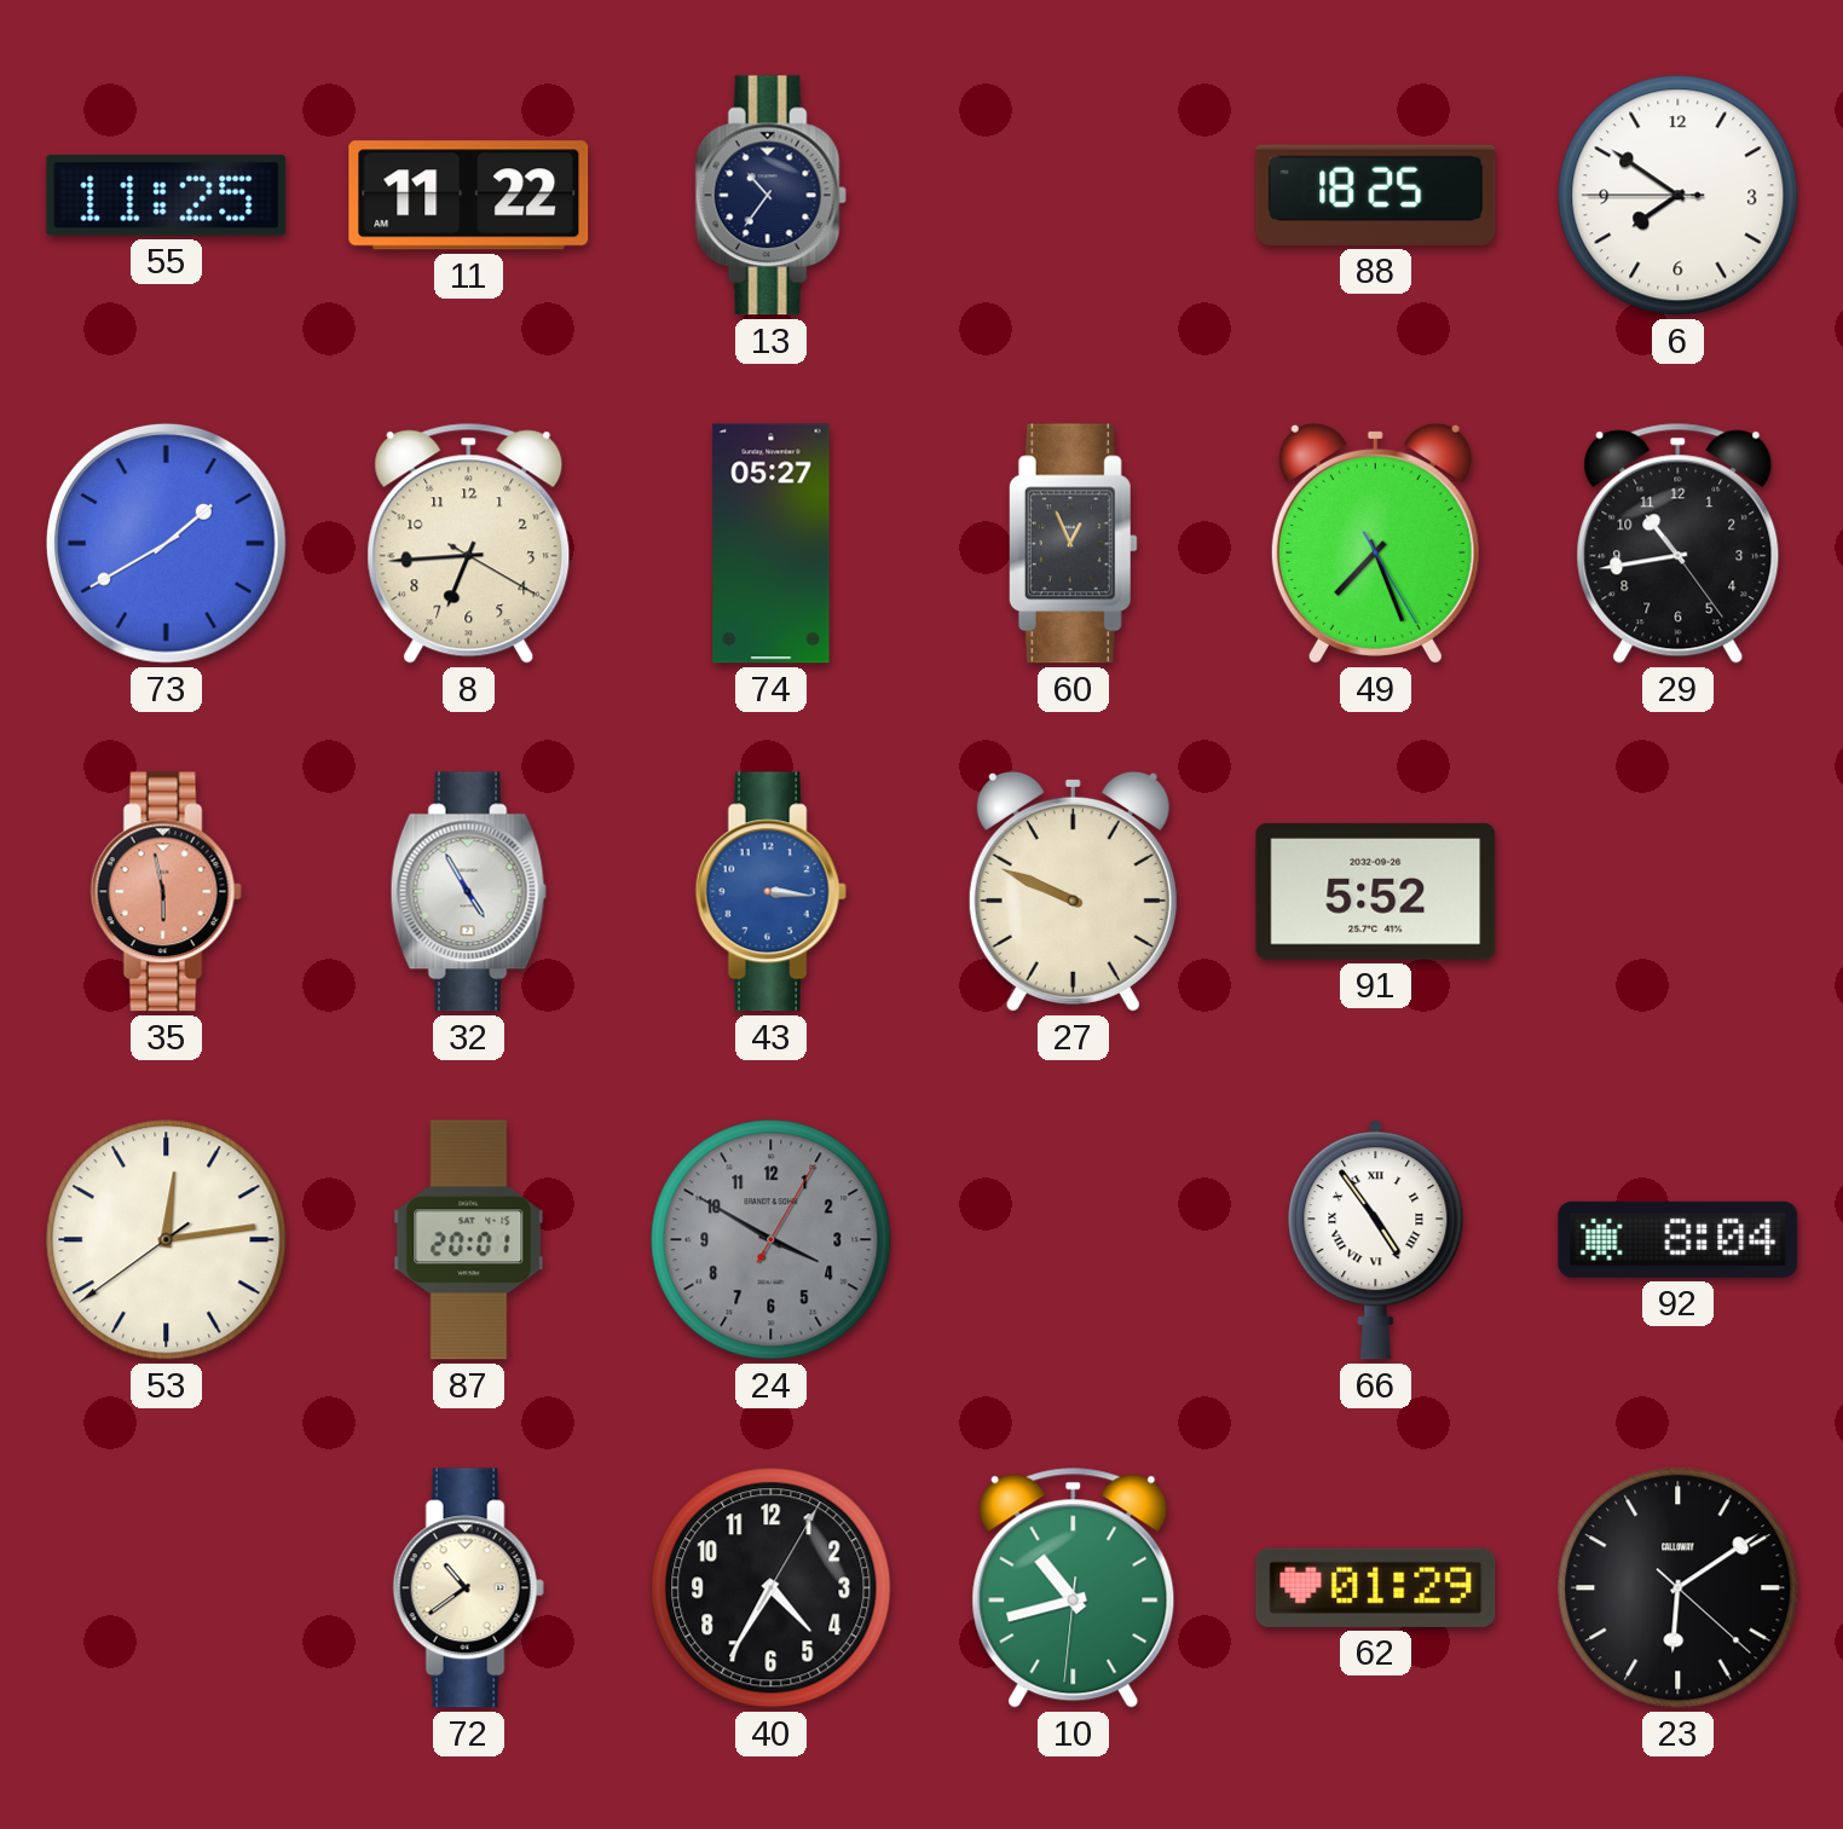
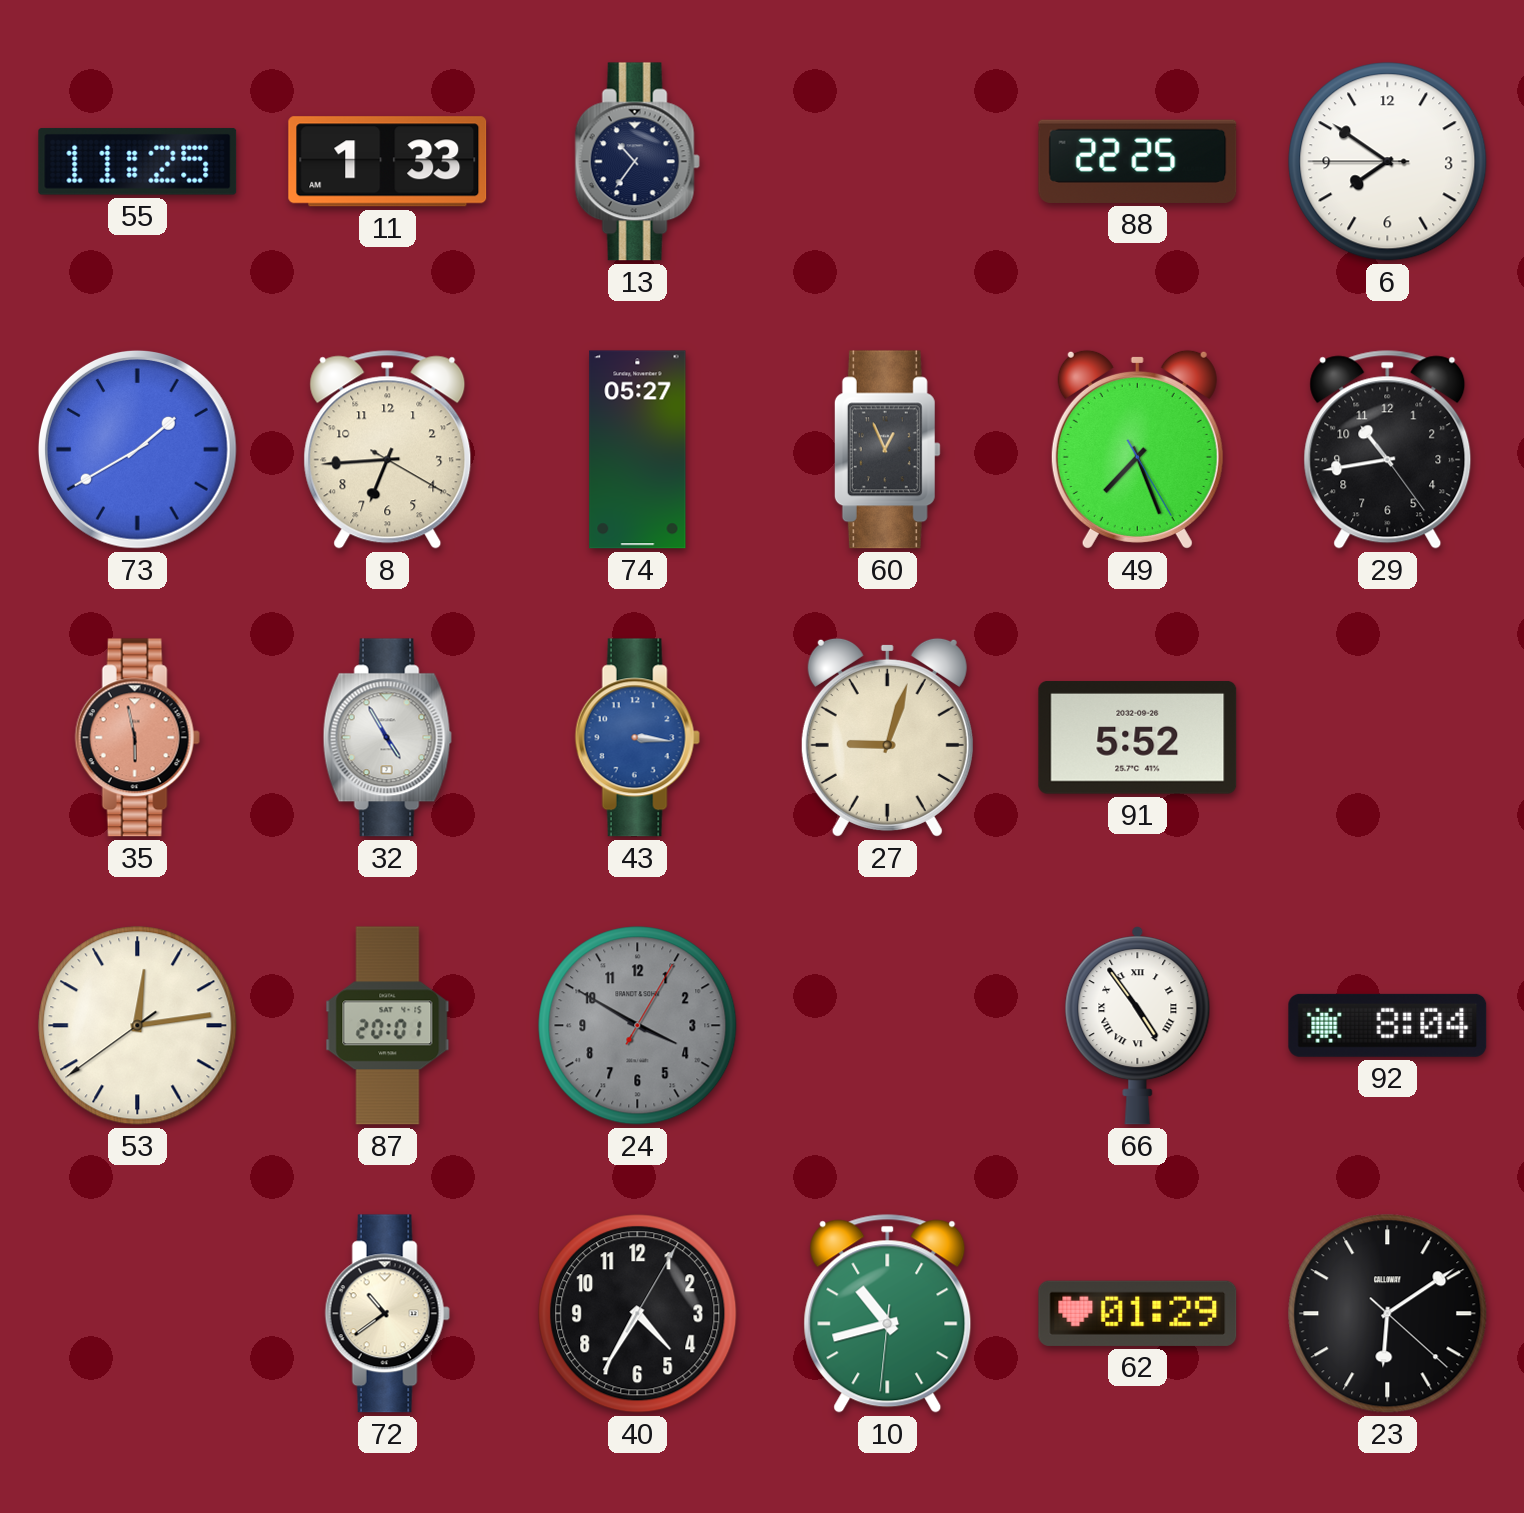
11: 11:22 -> 1:33 (388, 162)
88: 18:25 -> 22:25 (1138, 161)
27: 9:49 -> 9:03 (887, 737)
